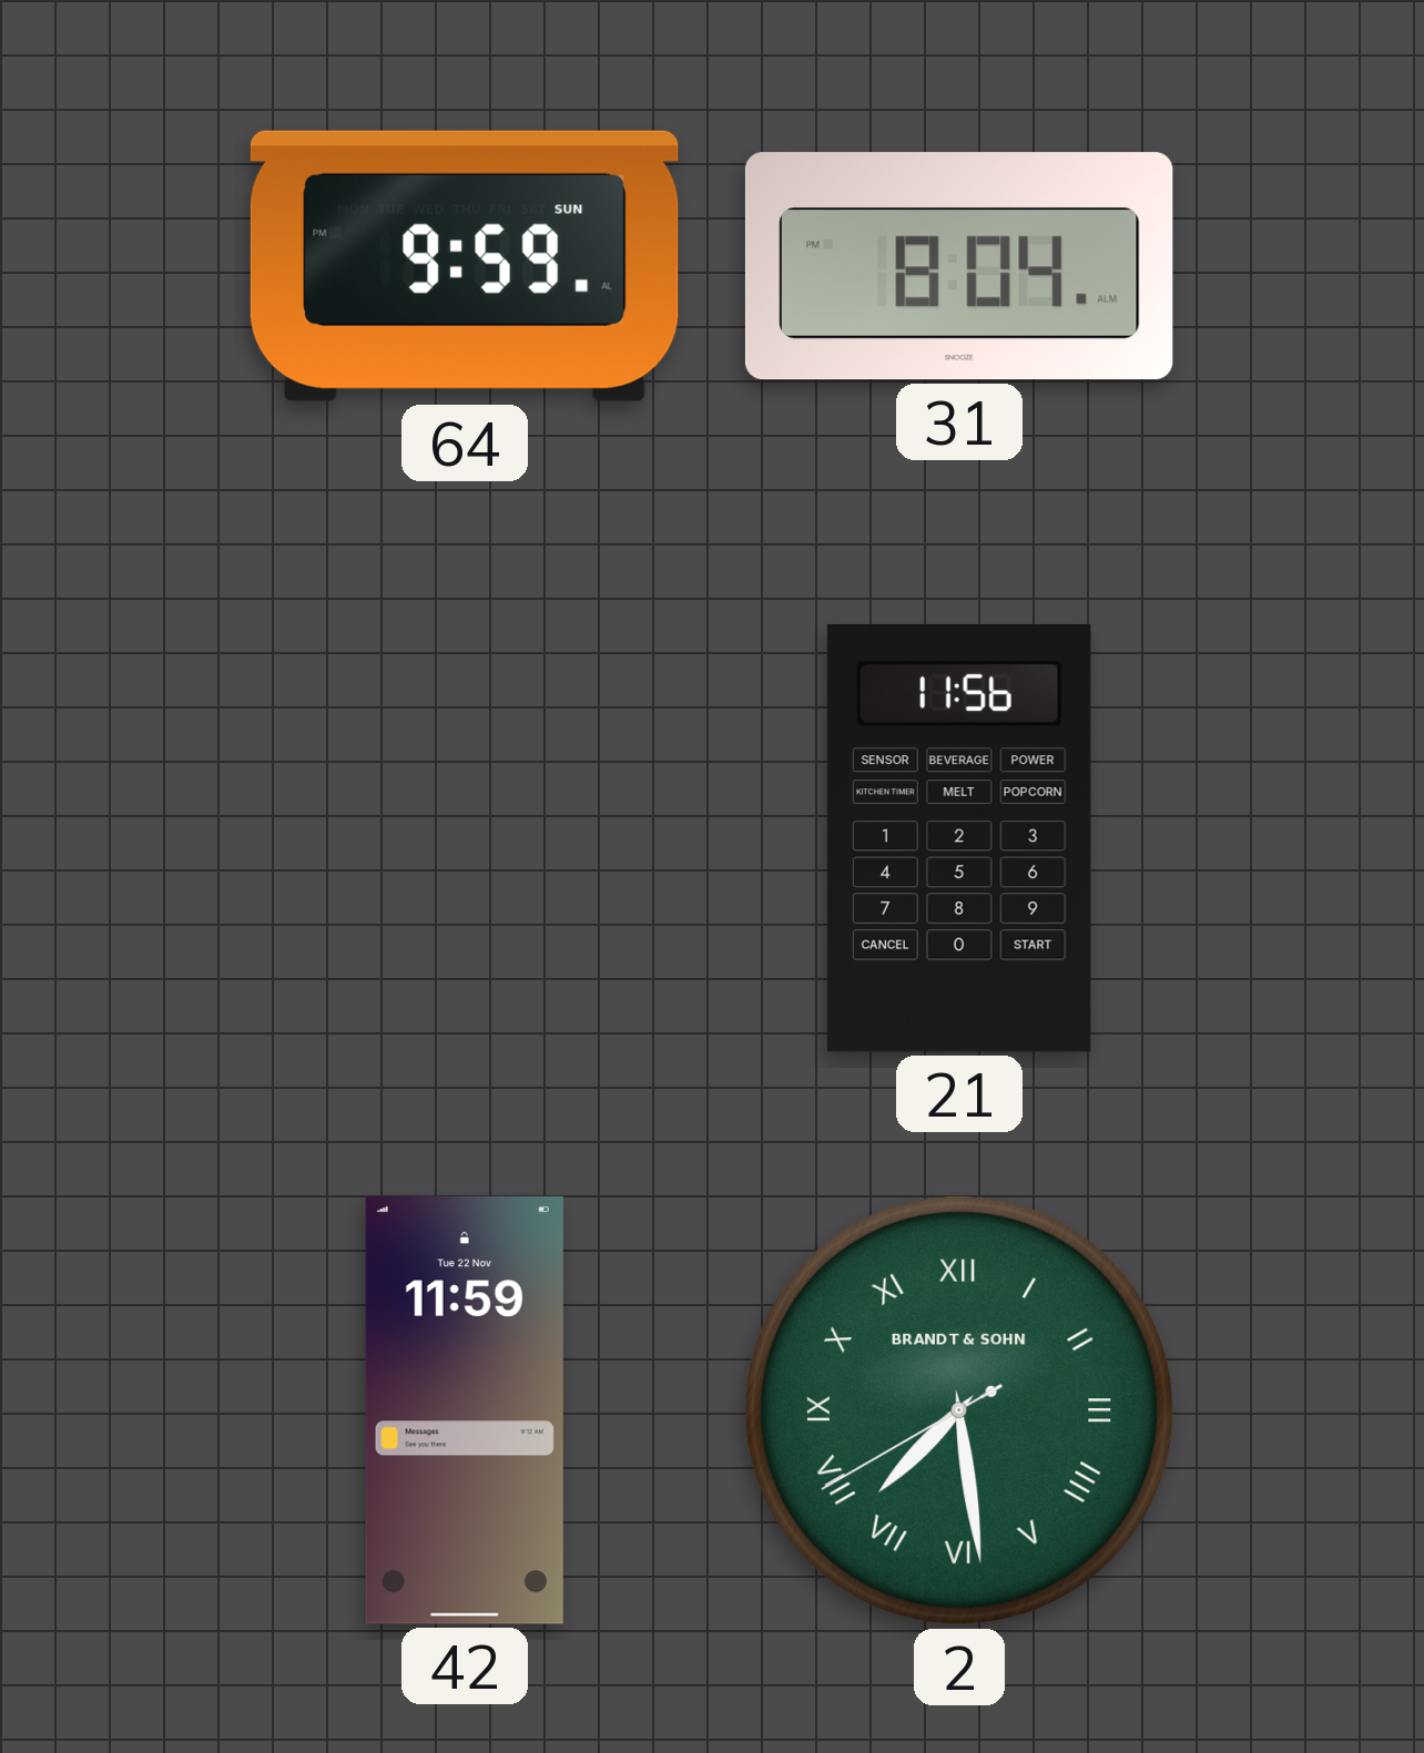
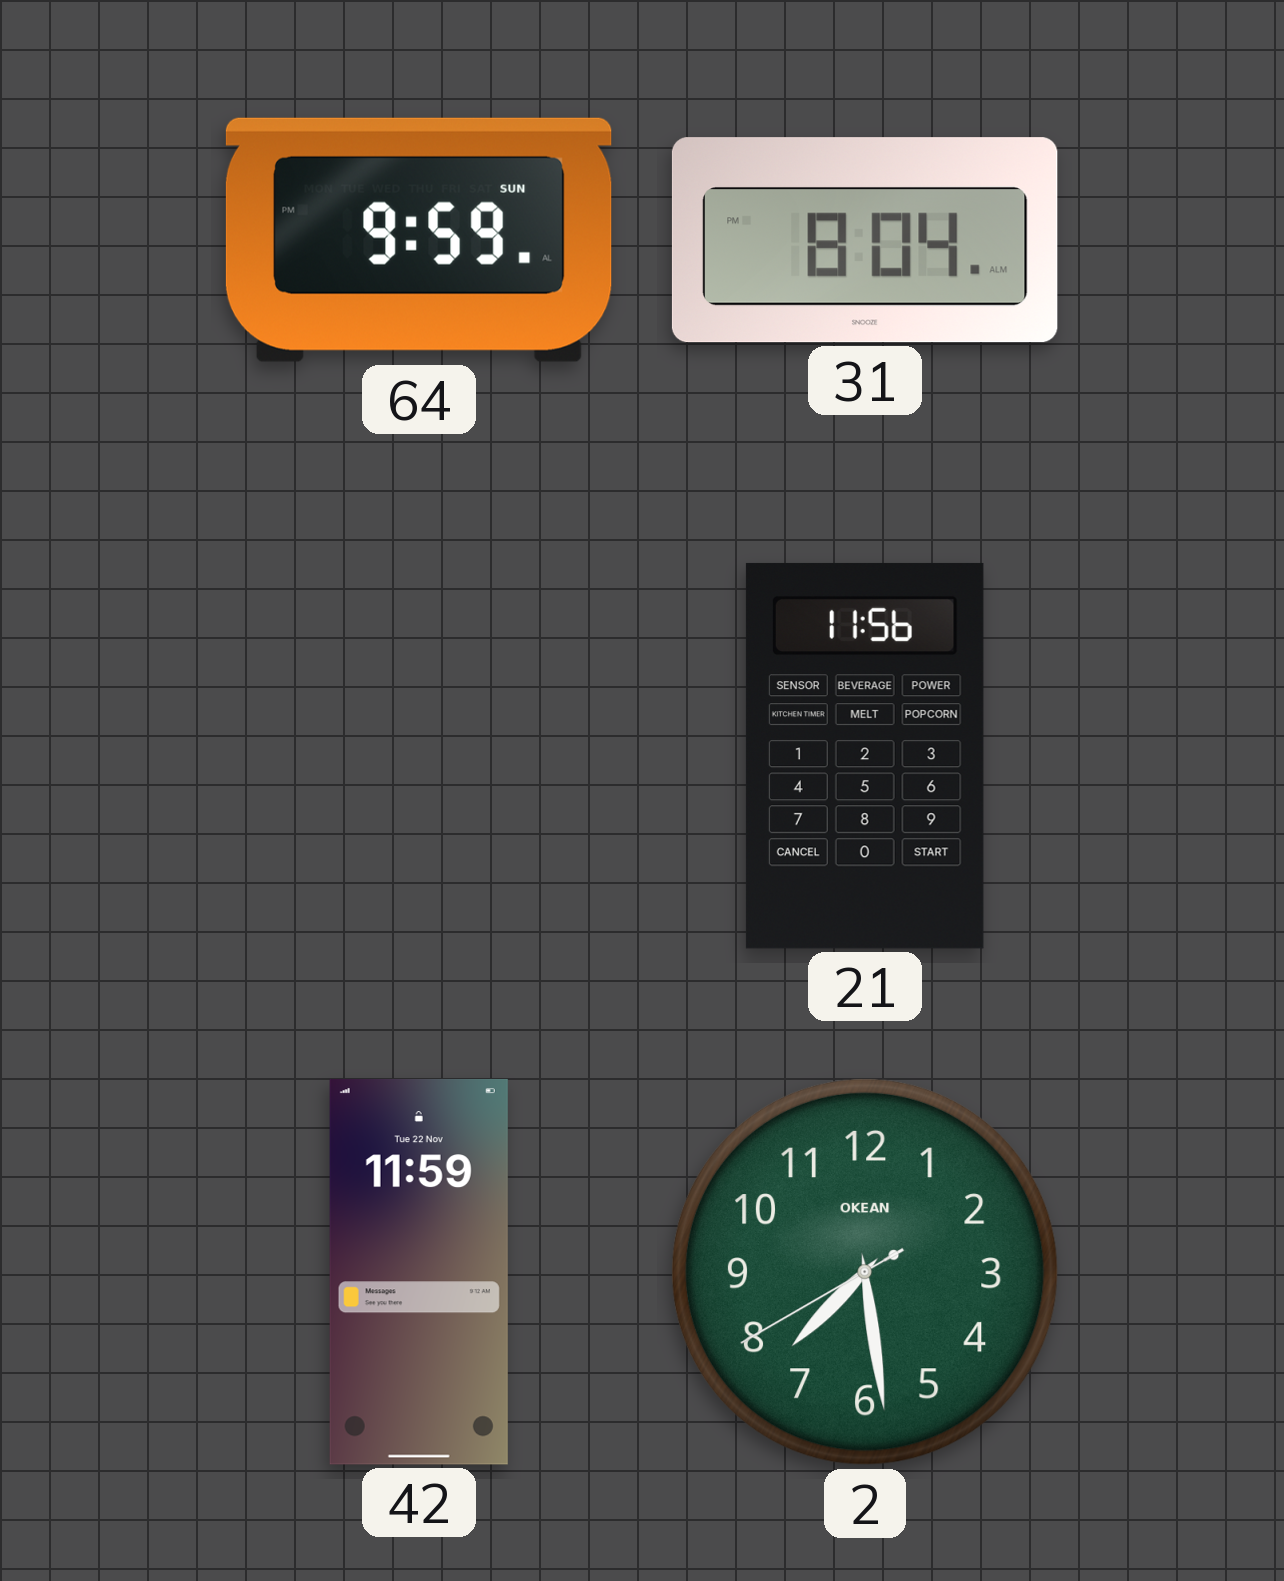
2 numerals: Roman -> Arabic (865, 1272)
2 brand: BRANDT & SOHN -> OKEAN (865, 1272)
